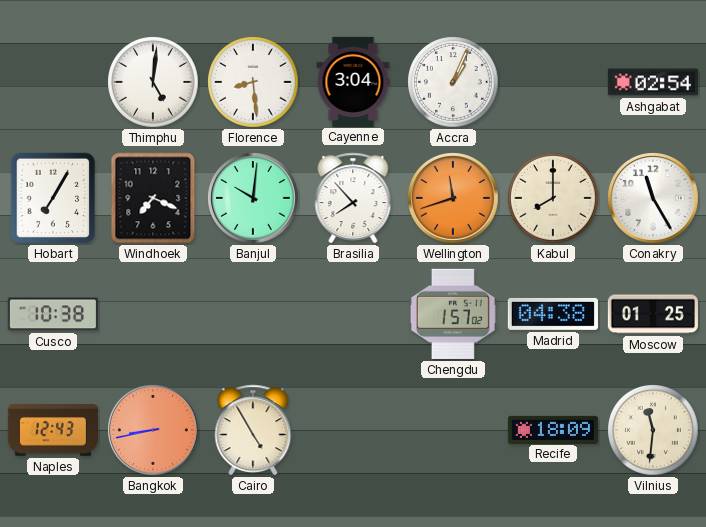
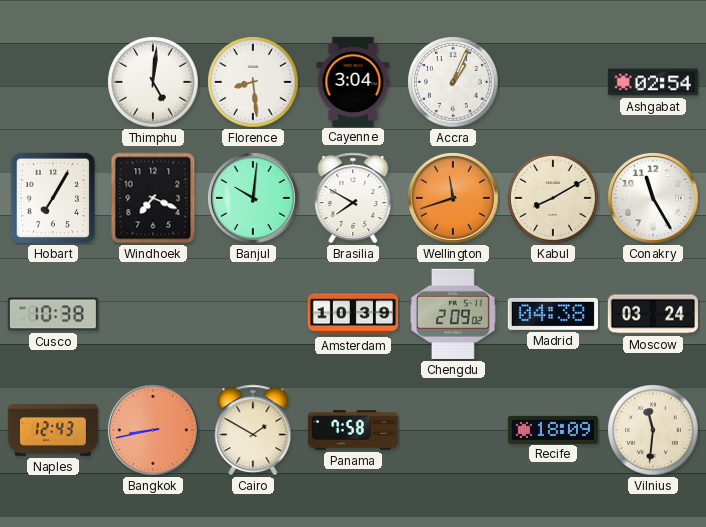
Brasilia: 7:53 -> 7:50 (353, 198)
Kabul: 8:00 -> 8:10 (553, 198)
Amsterdam: none -> 10:39 (352, 314)
Chengdu: 1:57 -> 2:09 (453, 314)
Moscow: 01:25 -> 03:24 (653, 314)
Cairo: 4:55 -> 1:50 (253, 430)
Panama: none -> 7:58 (352, 430)
